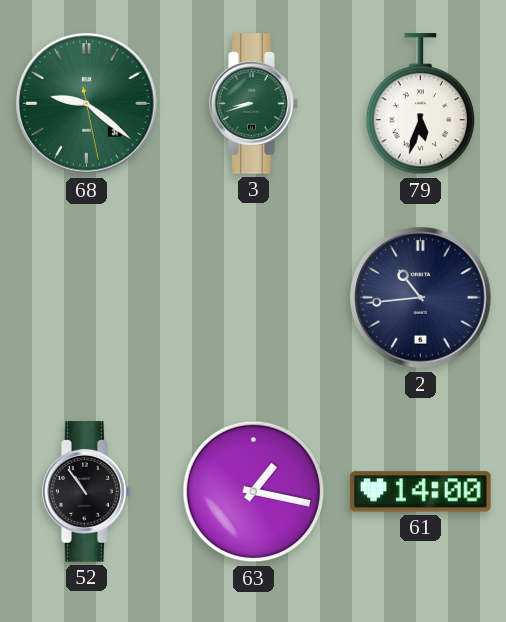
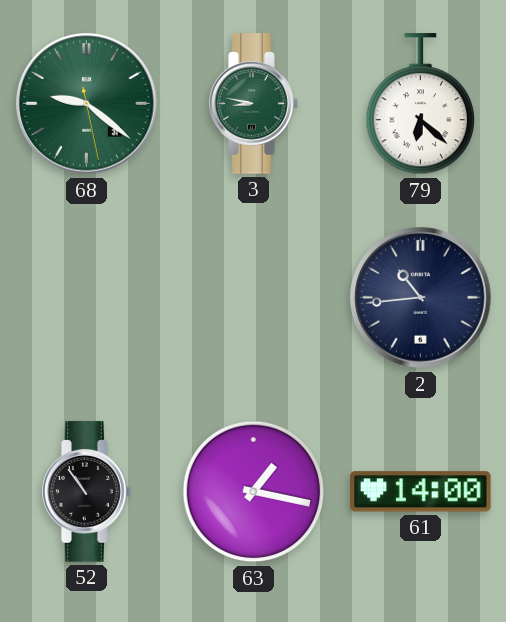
3: 8:42 -> 8:47 (254, 104)
79: 5:33 -> 6:22 (420, 104)
